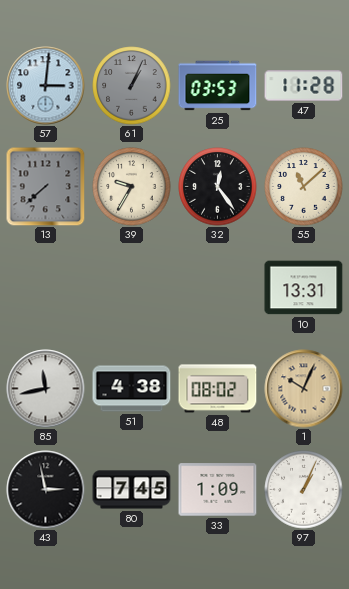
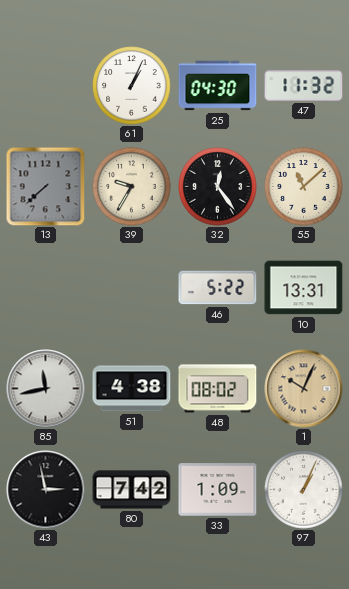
57: 3:01 -> none (46, 86)
61 dial: grey -> white (132, 86)
25: 03:53 -> 04:30 (218, 86)
47: 11:28 -> 11:32 (304, 86)
46: none -> 5:22 (218, 288)
80: 7:45 -> 7:42 (132, 490)
